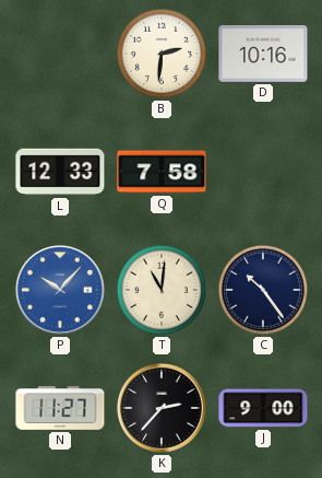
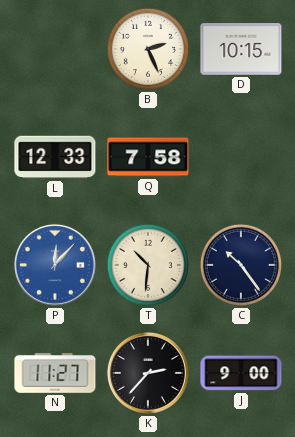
B: 2:31 -> 2:26 (148, 49)
D: 10:16 -> 10:15 (241, 49)
P: 10:07 -> 12:07 (55, 265)
T: 11:01 -> 10:31 (148, 265)
